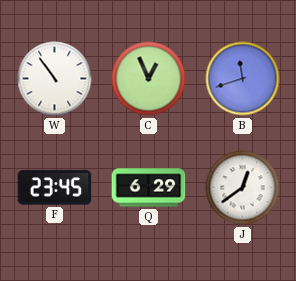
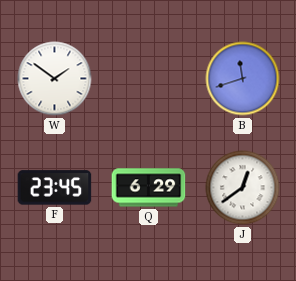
W: 10:54 -> 1:51 (55, 79)
C: 12:56 -> none (149, 79)
